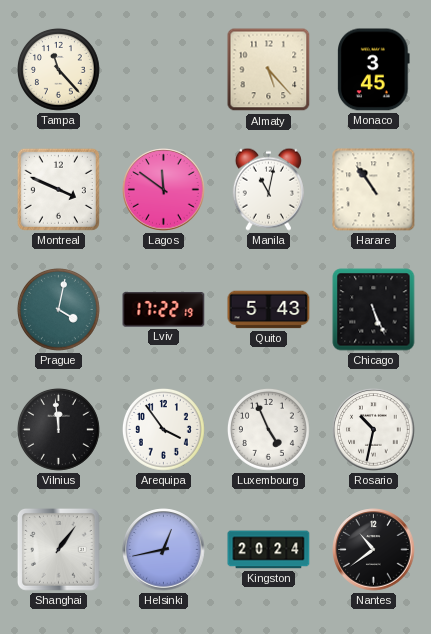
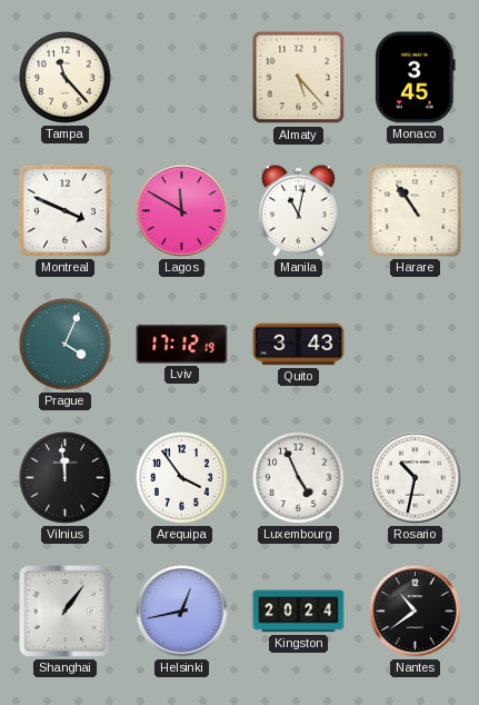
Lagos: 11:51 -> 11:50 (182, 211)
Prague: 4:02 -> 4:04 (64, 344)
Lviv: 17:22 -> 17:12 (182, 345)
Quito: 5:43 -> 3:43 (299, 345)
Chicago: 5:26 -> none (374, 310)
